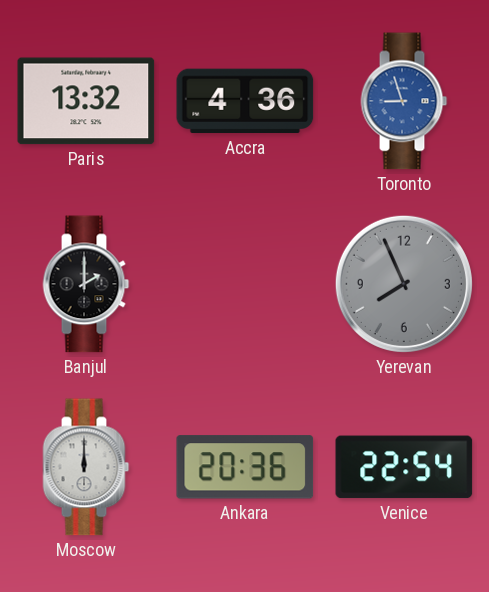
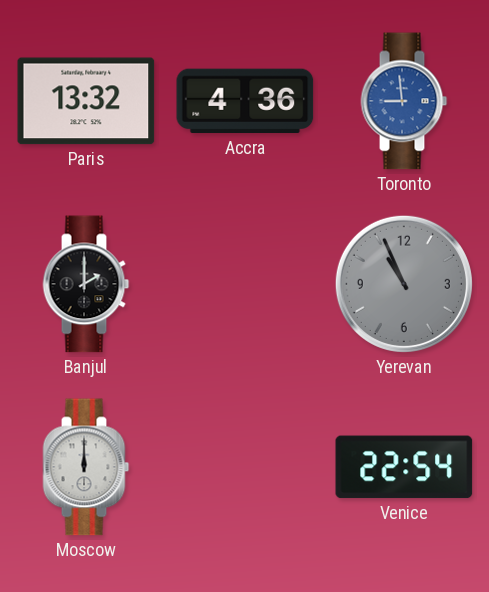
Toronto: 8:57 -> 8:59 (404, 101)
Yerevan: 7:56 -> 10:56 (404, 284)
Ankara: 20:36 -> none (245, 467)
